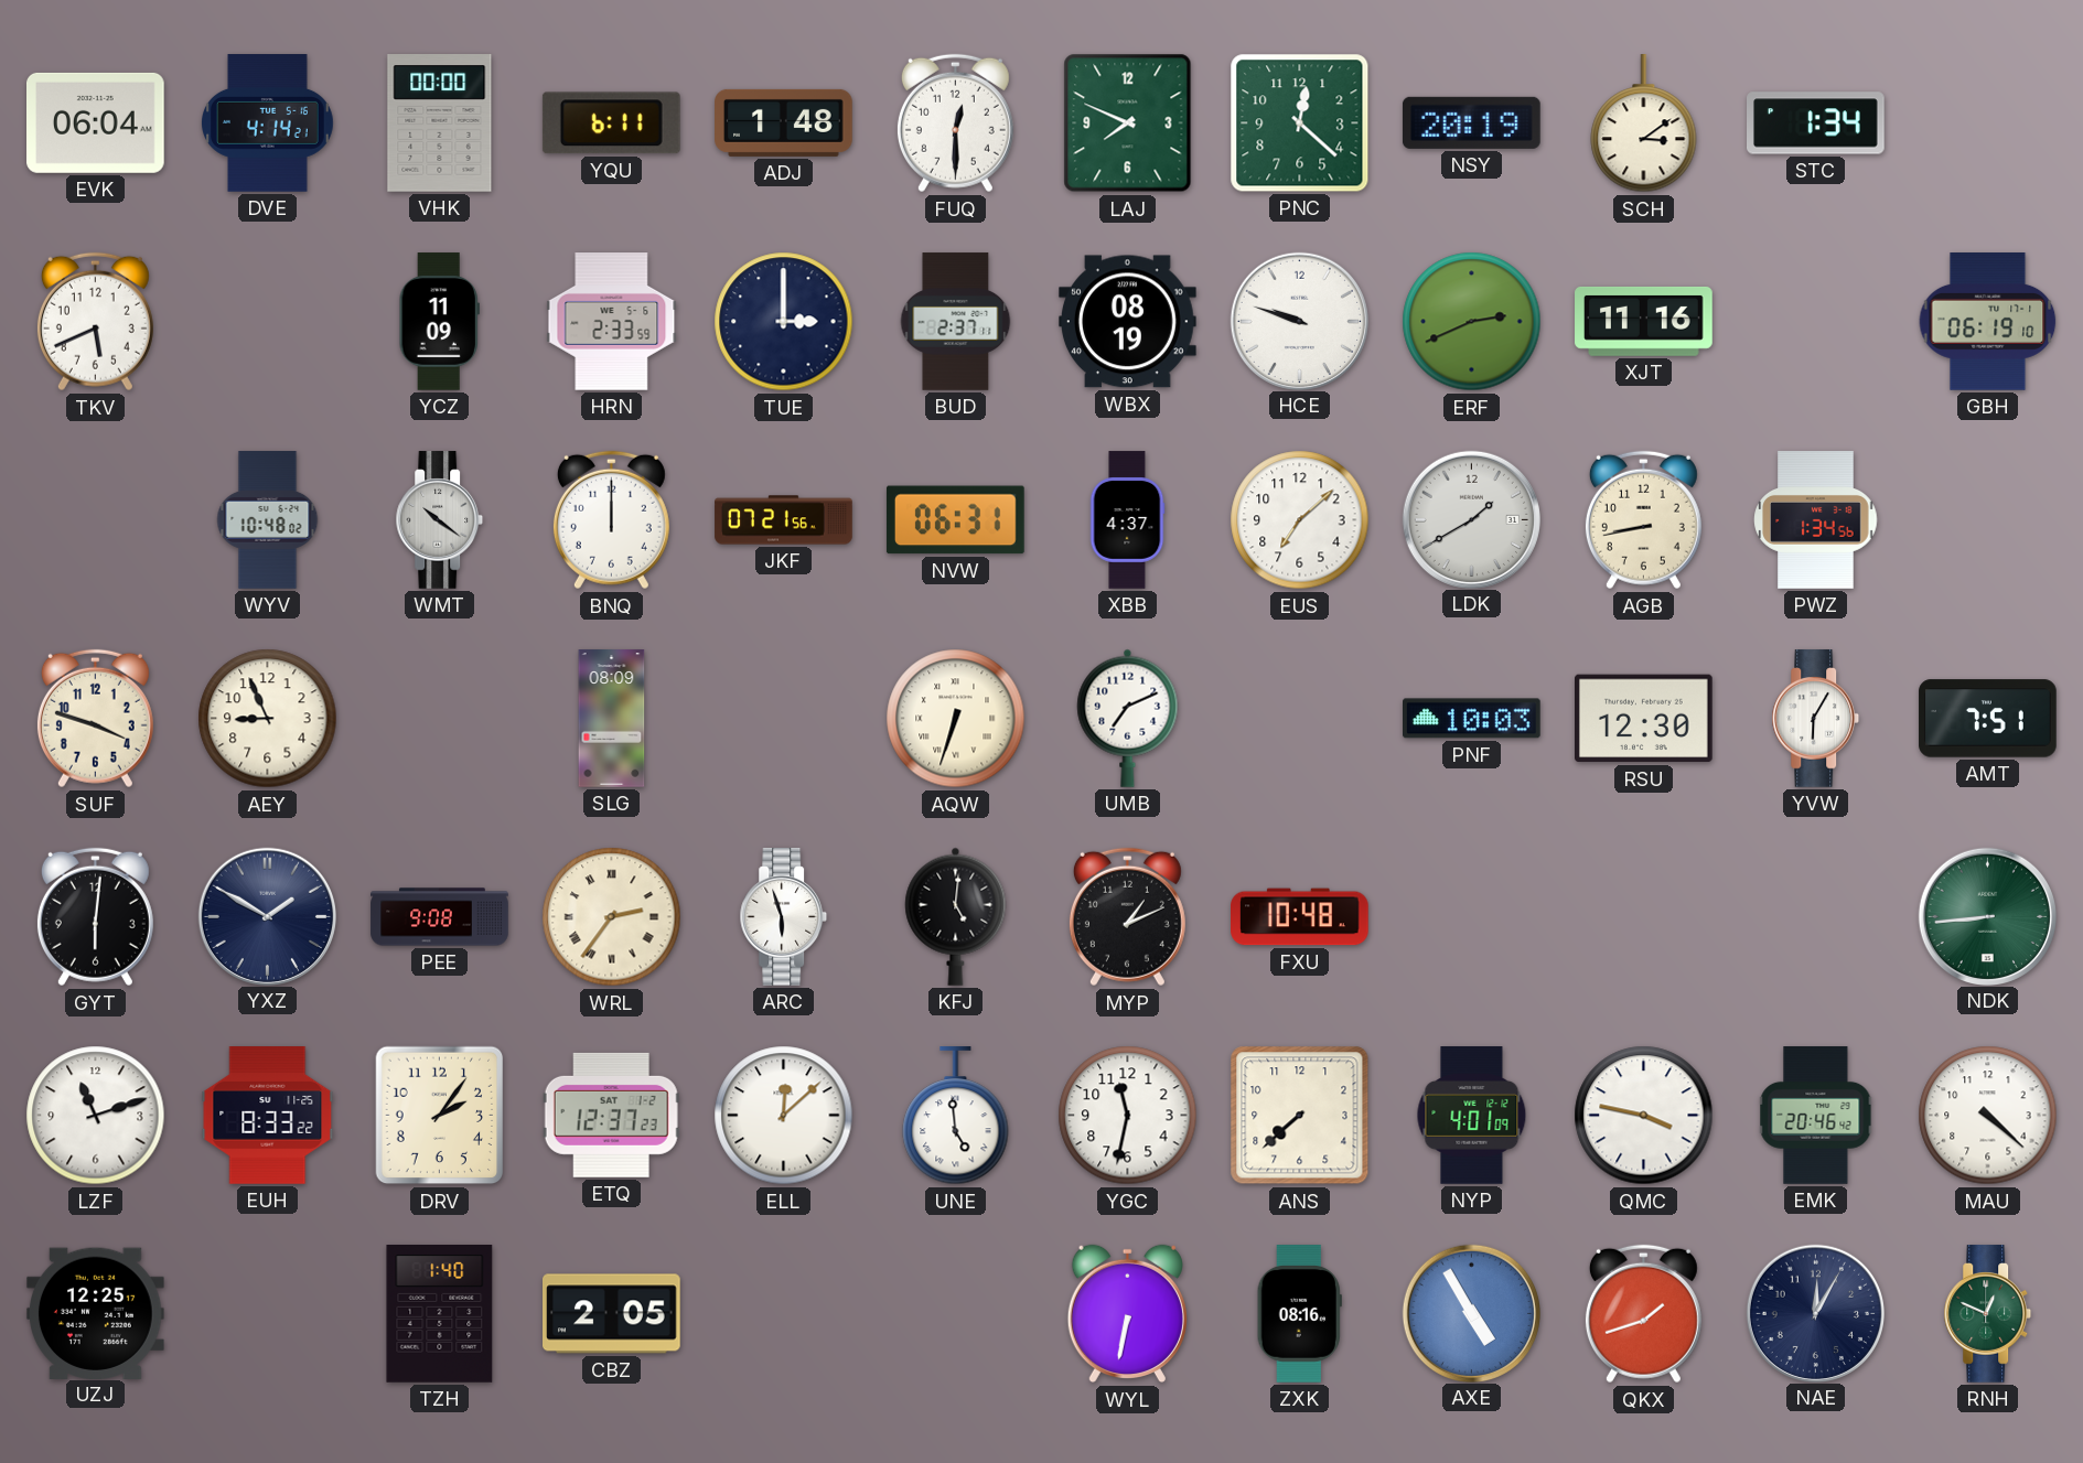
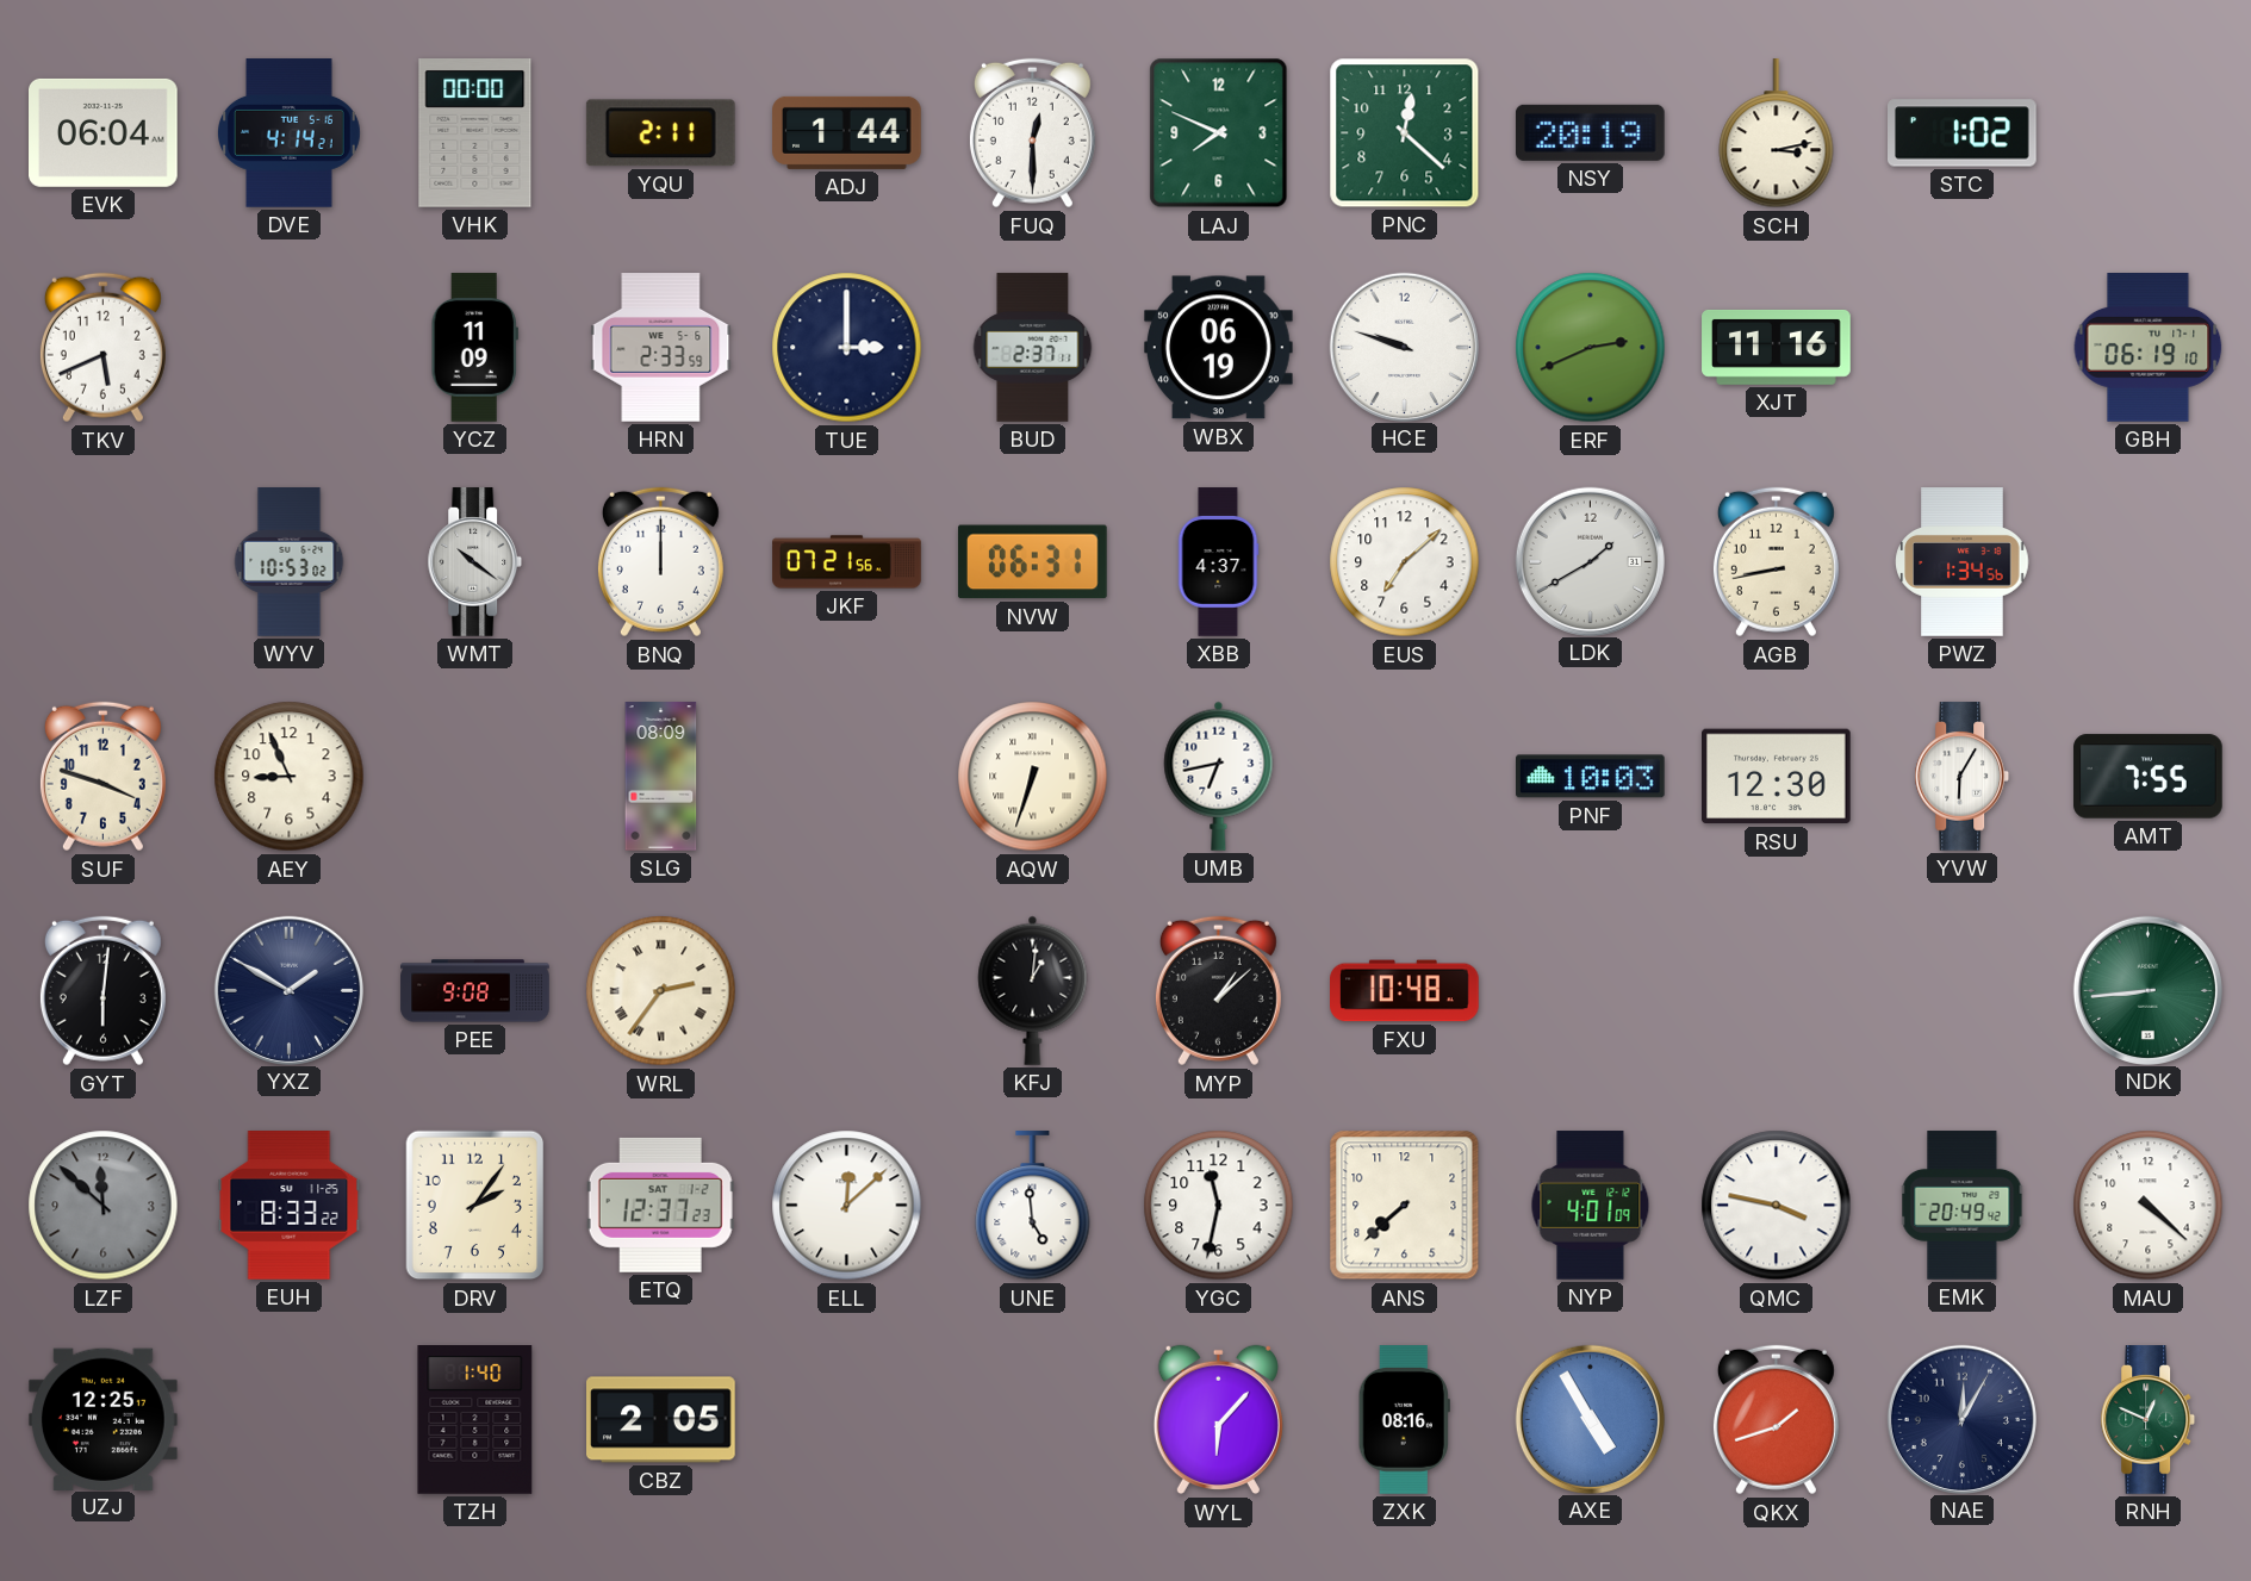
YQU: 6:11 -> 2:11 (660, 133)
ADJ: 1:48 -> 1:44 (847, 132)
SCH: 3:09 -> 3:13 (1777, 135)
STC: 1:34 -> 1:02 (1963, 133)
WBX: 08:19 -> 06:19 (1219, 348)
WYV: 10:48 -> 10:53 (290, 562)
UMB: 7:11 -> 6:43 (1219, 776)
AMT: 7:51 -> 7:55 (2149, 777)
ARC: 5:57 -> none (784, 917)
KFJ: 5:01 -> 1:01 (1033, 990)
MYP: 1:11 -> 1:08 (1218, 991)
LZF: 11:12 -> 11:52 (104, 1206)
LZF dial: white -> grey (104, 1206)
EMK: 20:46 -> 20:49 (1963, 1206)
WYL: 6:32 -> 6:07 (1218, 1420)
